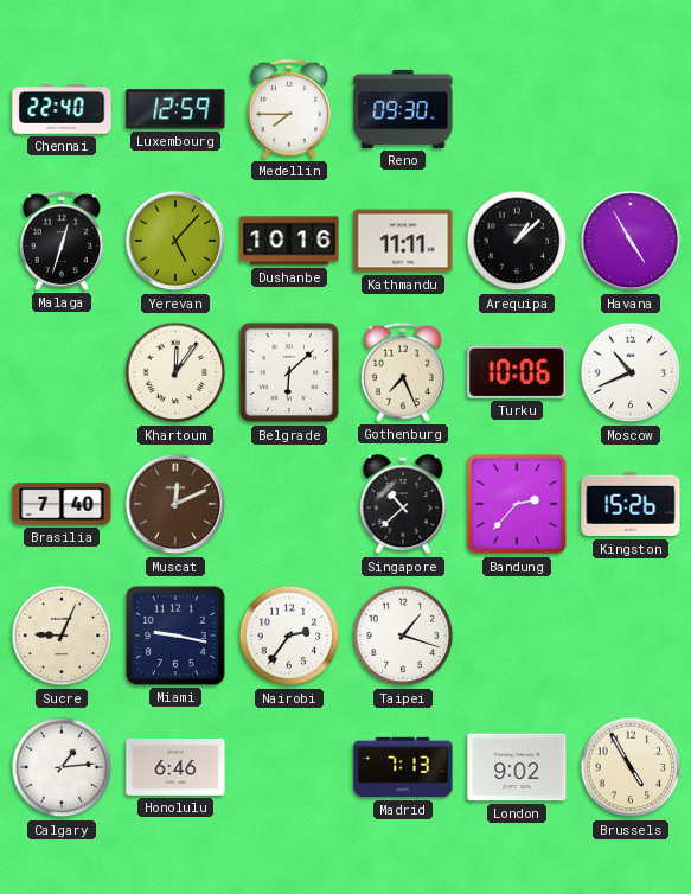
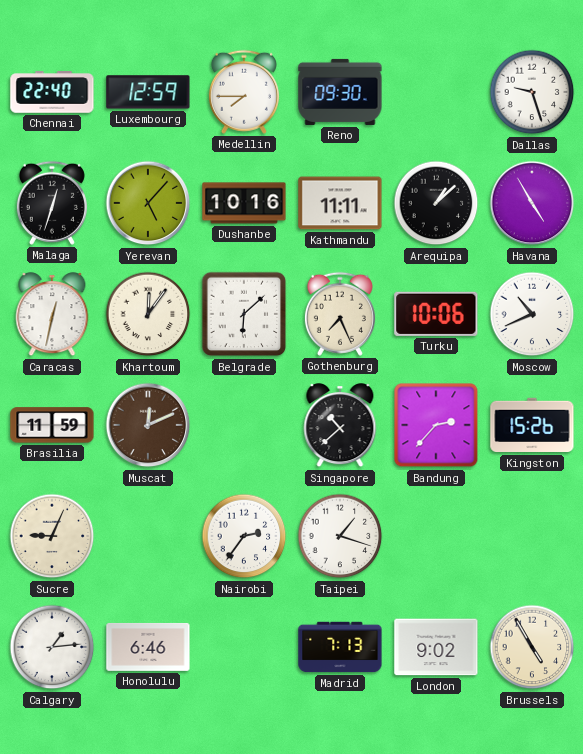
Dallas: none -> 9:27 (532, 92)
Caracas: none -> 12:32 (52, 315)
Brasilia: 7:40 -> 11:59 (52, 425)
Miami: 9:17 -> none (175, 636)
